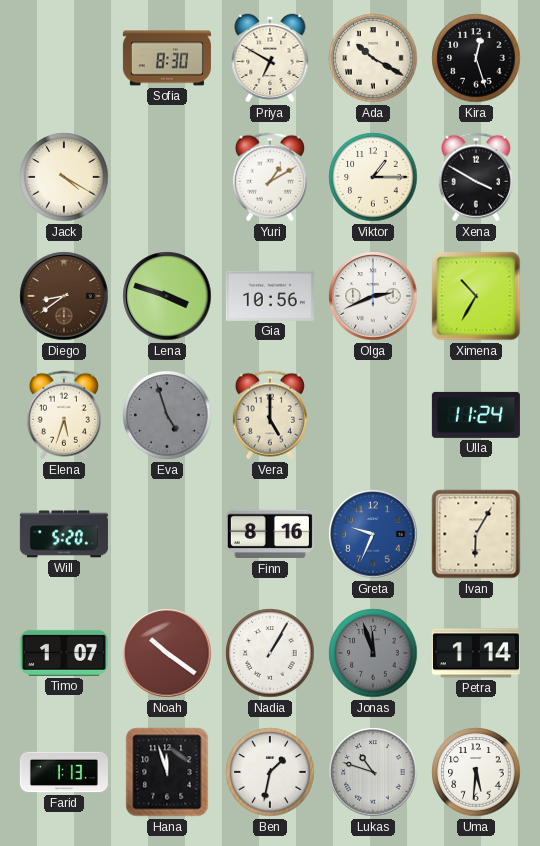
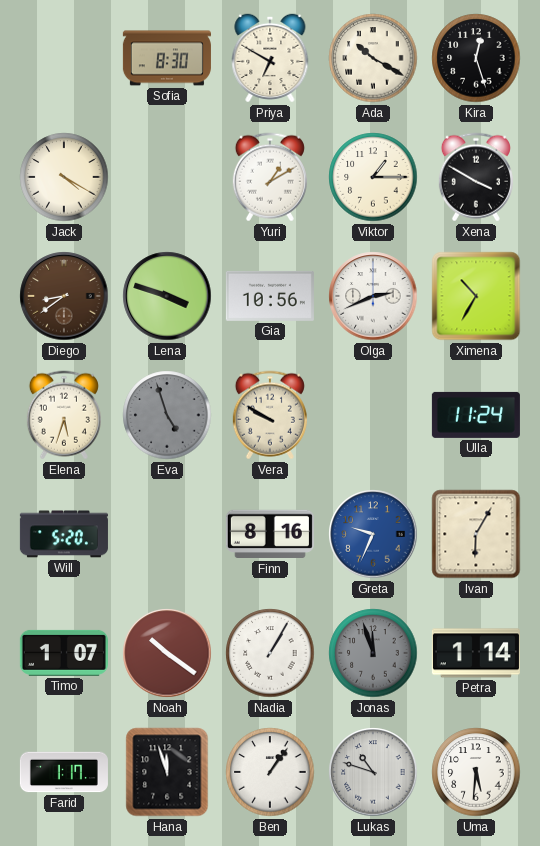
Vera: 5:00 -> 9:50 (270, 415)
Farid: 1:13 -> 1:17 (64, 772)
Ben: 1:32 -> 1:06 (270, 772)
